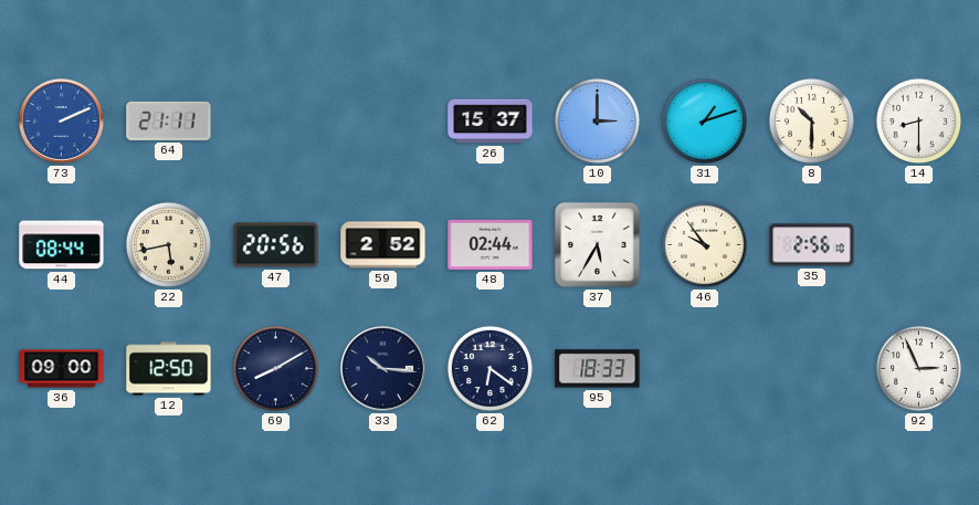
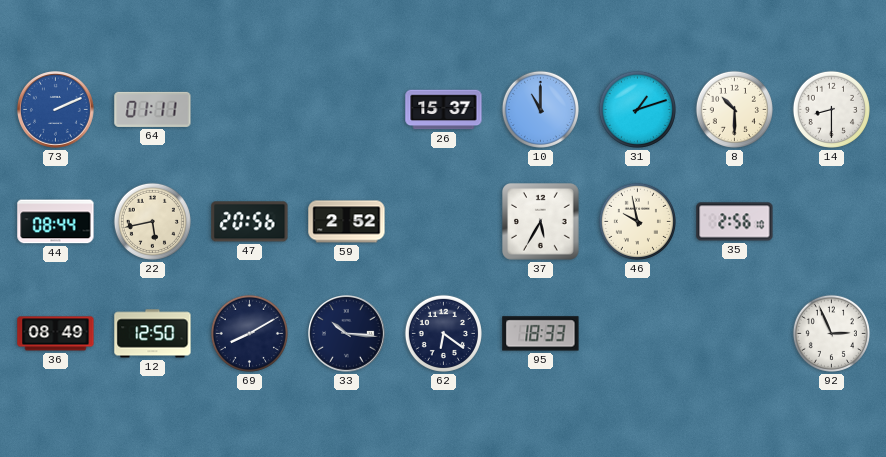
64: 21:11 -> 01:11 (153, 109)
10: 3:00 -> 11:00 (540, 109)
48: 02:44 -> none (491, 244)
46: 9:54 -> 9:58 (637, 221)
36: 09:00 -> 08:49 (56, 334)
